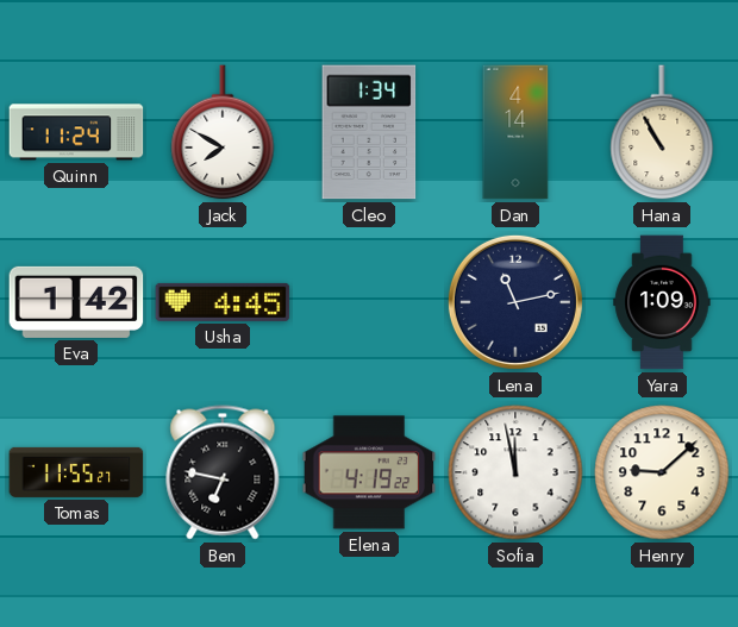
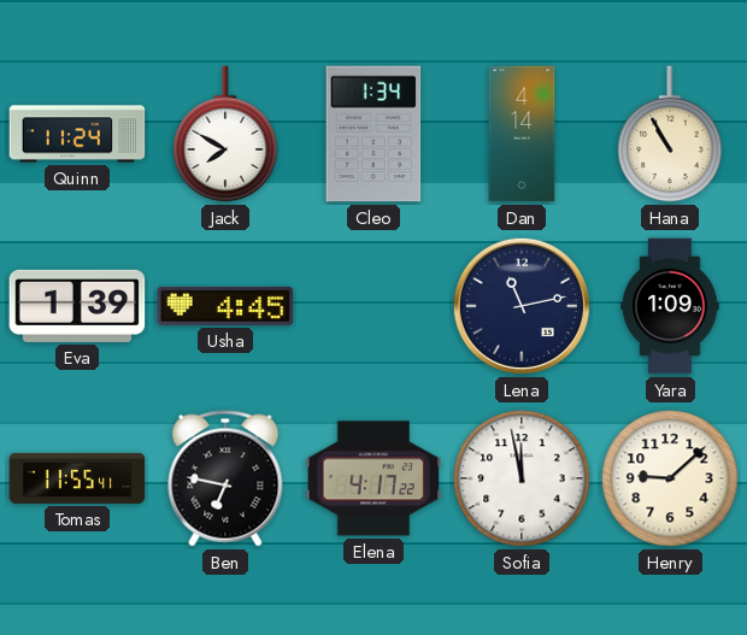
Eva: 1:42 -> 1:39 (77, 306)
Tomas: 11:55:27 -> 11:55:41 (77, 478)
Elena: 4:19 -> 4:17 (373, 478)
